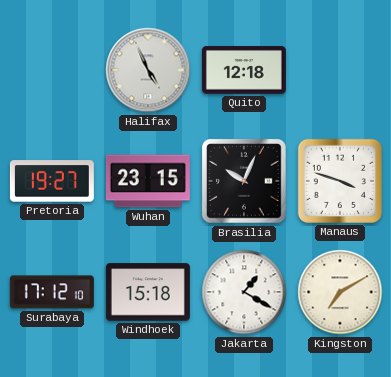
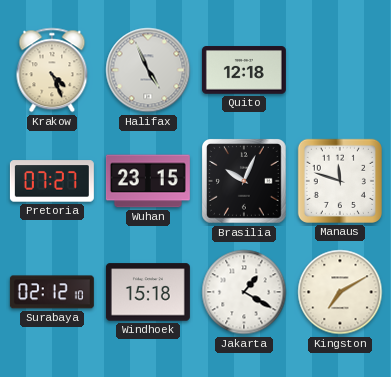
Krakow: none -> 4:26 (52, 70)
Pretoria: 19:27 -> 07:27 (52, 181)
Manaus: 3:48 -> 11:48 (340, 181)
Surabaya: 17:12 -> 02:12 (52, 292)
